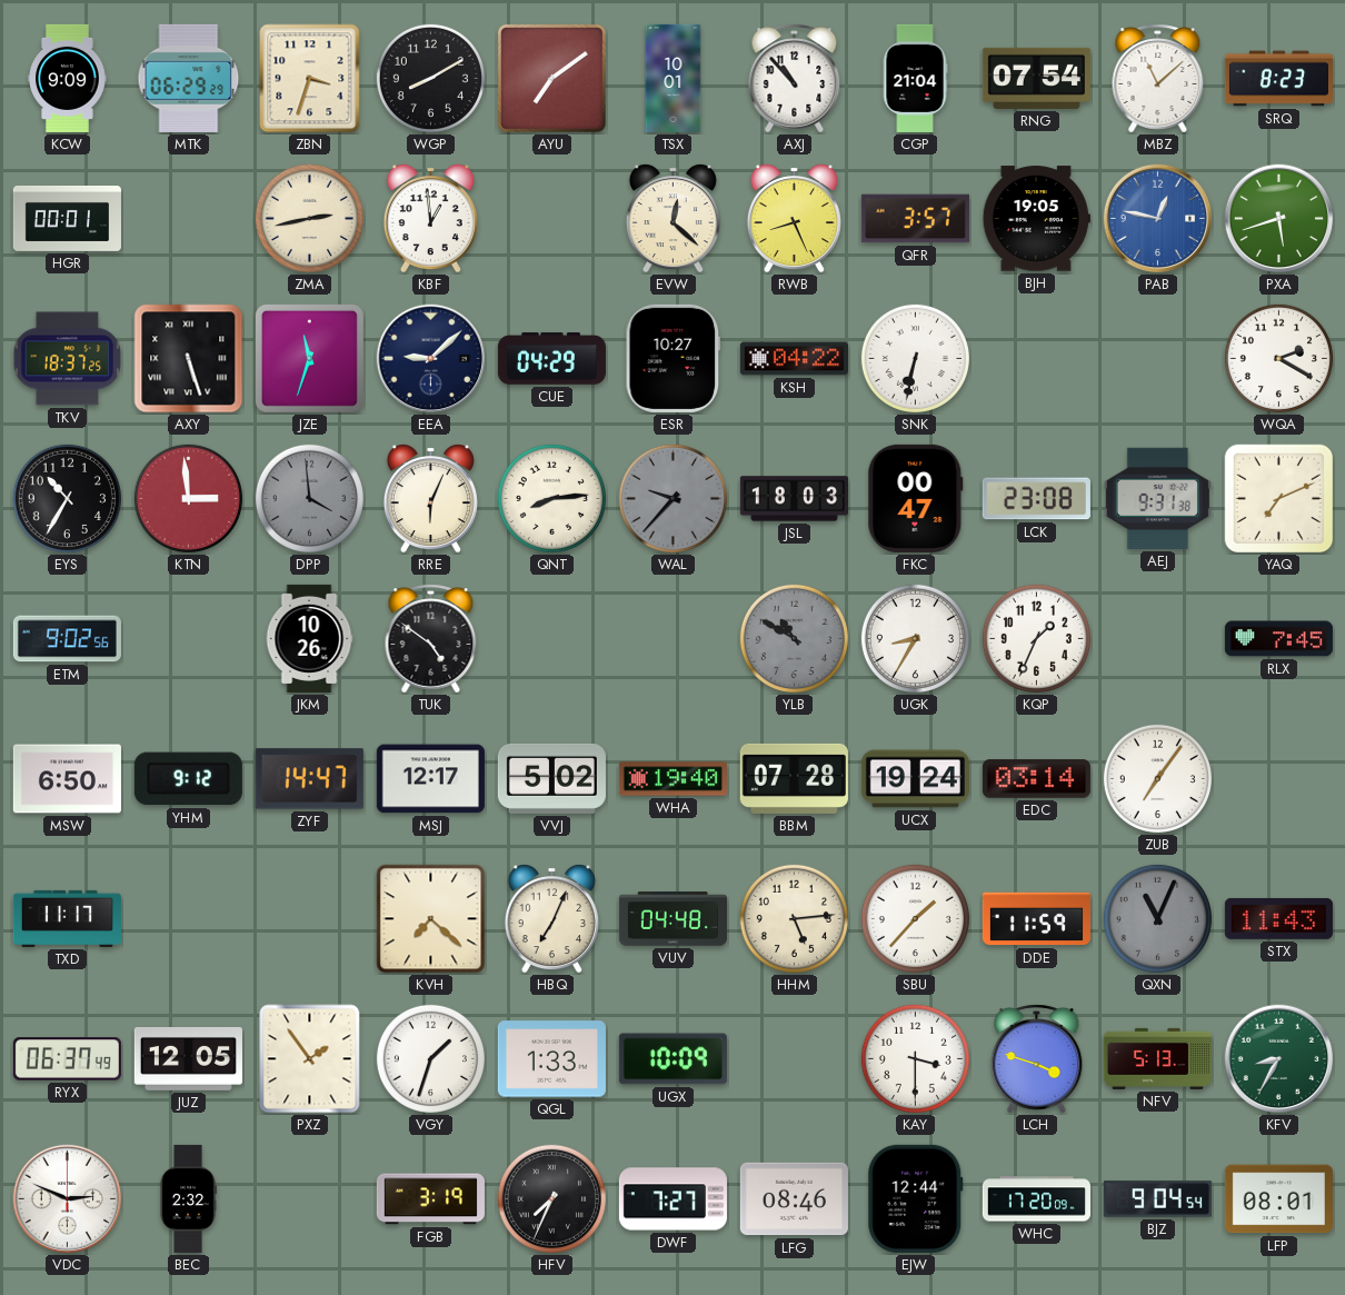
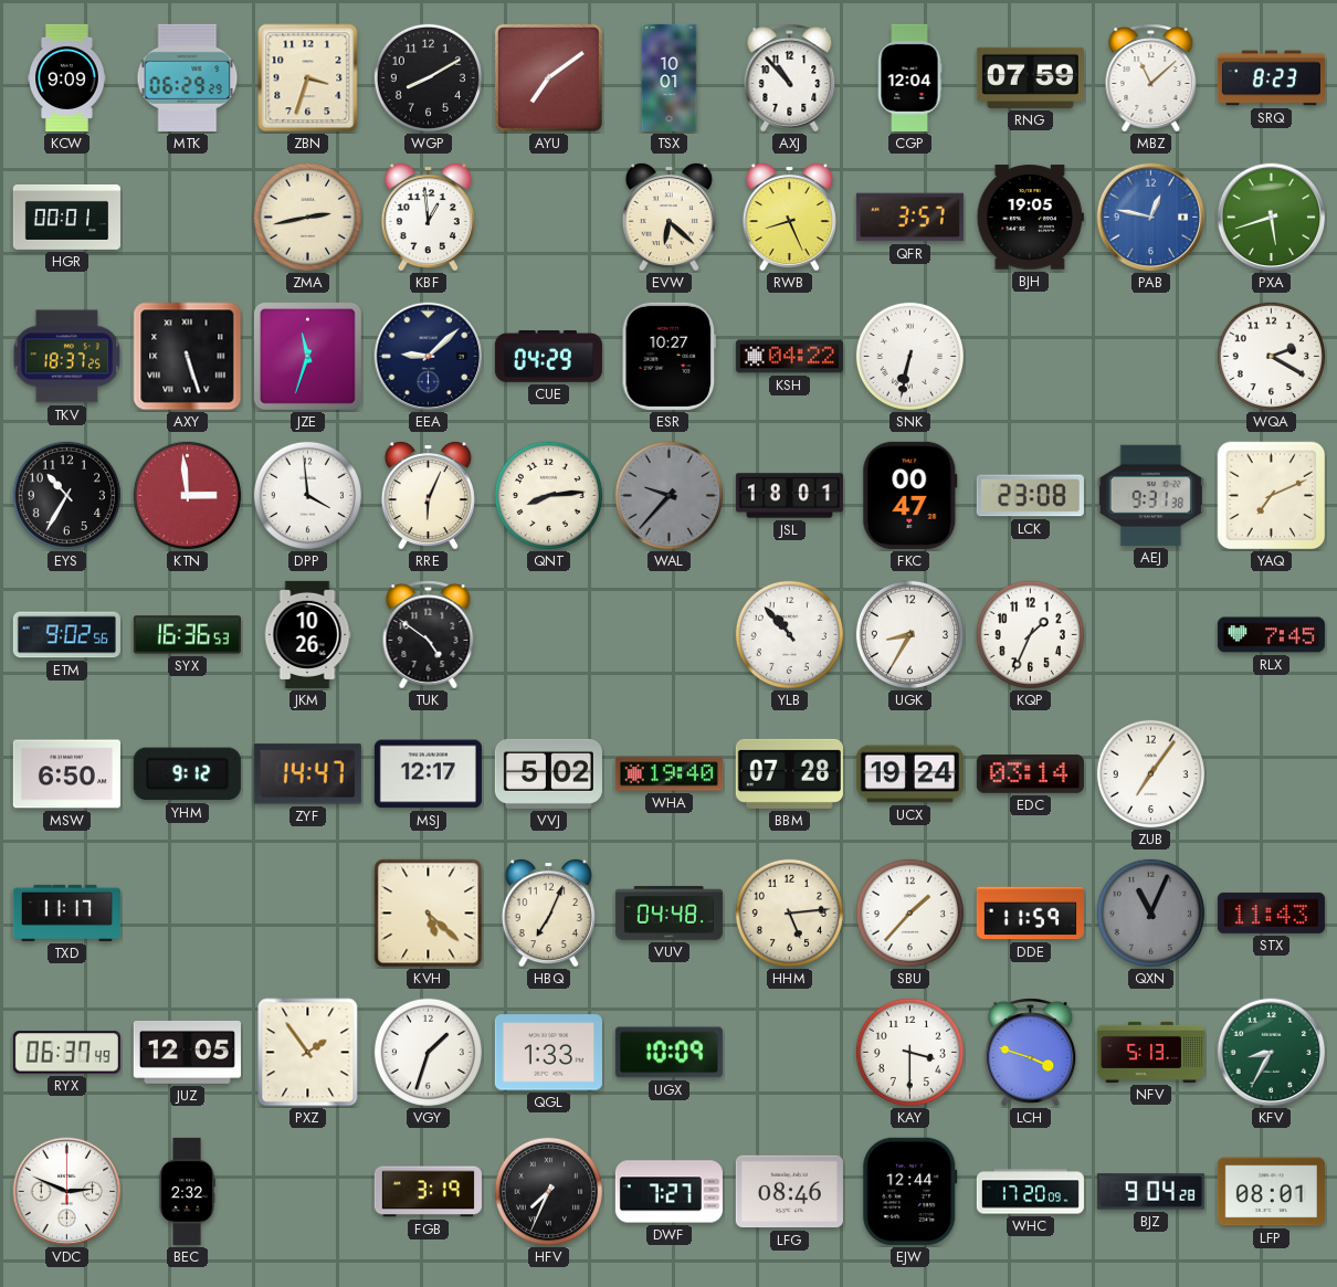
CGP: 21:04 -> 12:04 (909, 77)
RNG: 07:54 -> 07:59 (1030, 77)
EVW: 12:22 -> 6:22 (668, 217)
DPP dial: grey -> white (307, 495)
JSL: 18:03 -> 18:01 (789, 496)
SYX: none -> 16:36 (187, 635)
YLB: 10:50 -> 10:53 (789, 634)
YLB dial: grey -> white (789, 634)
KVH: 7:22 -> 5:22 (429, 914)
BJZ: 9:04:54 -> 9:04:28 (1150, 1192)
